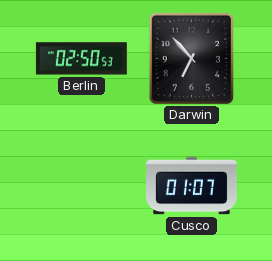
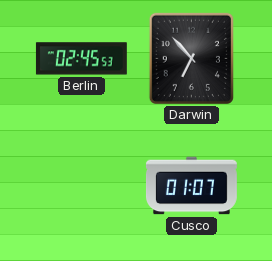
Berlin: 02:50 -> 02:45 (81, 59)
